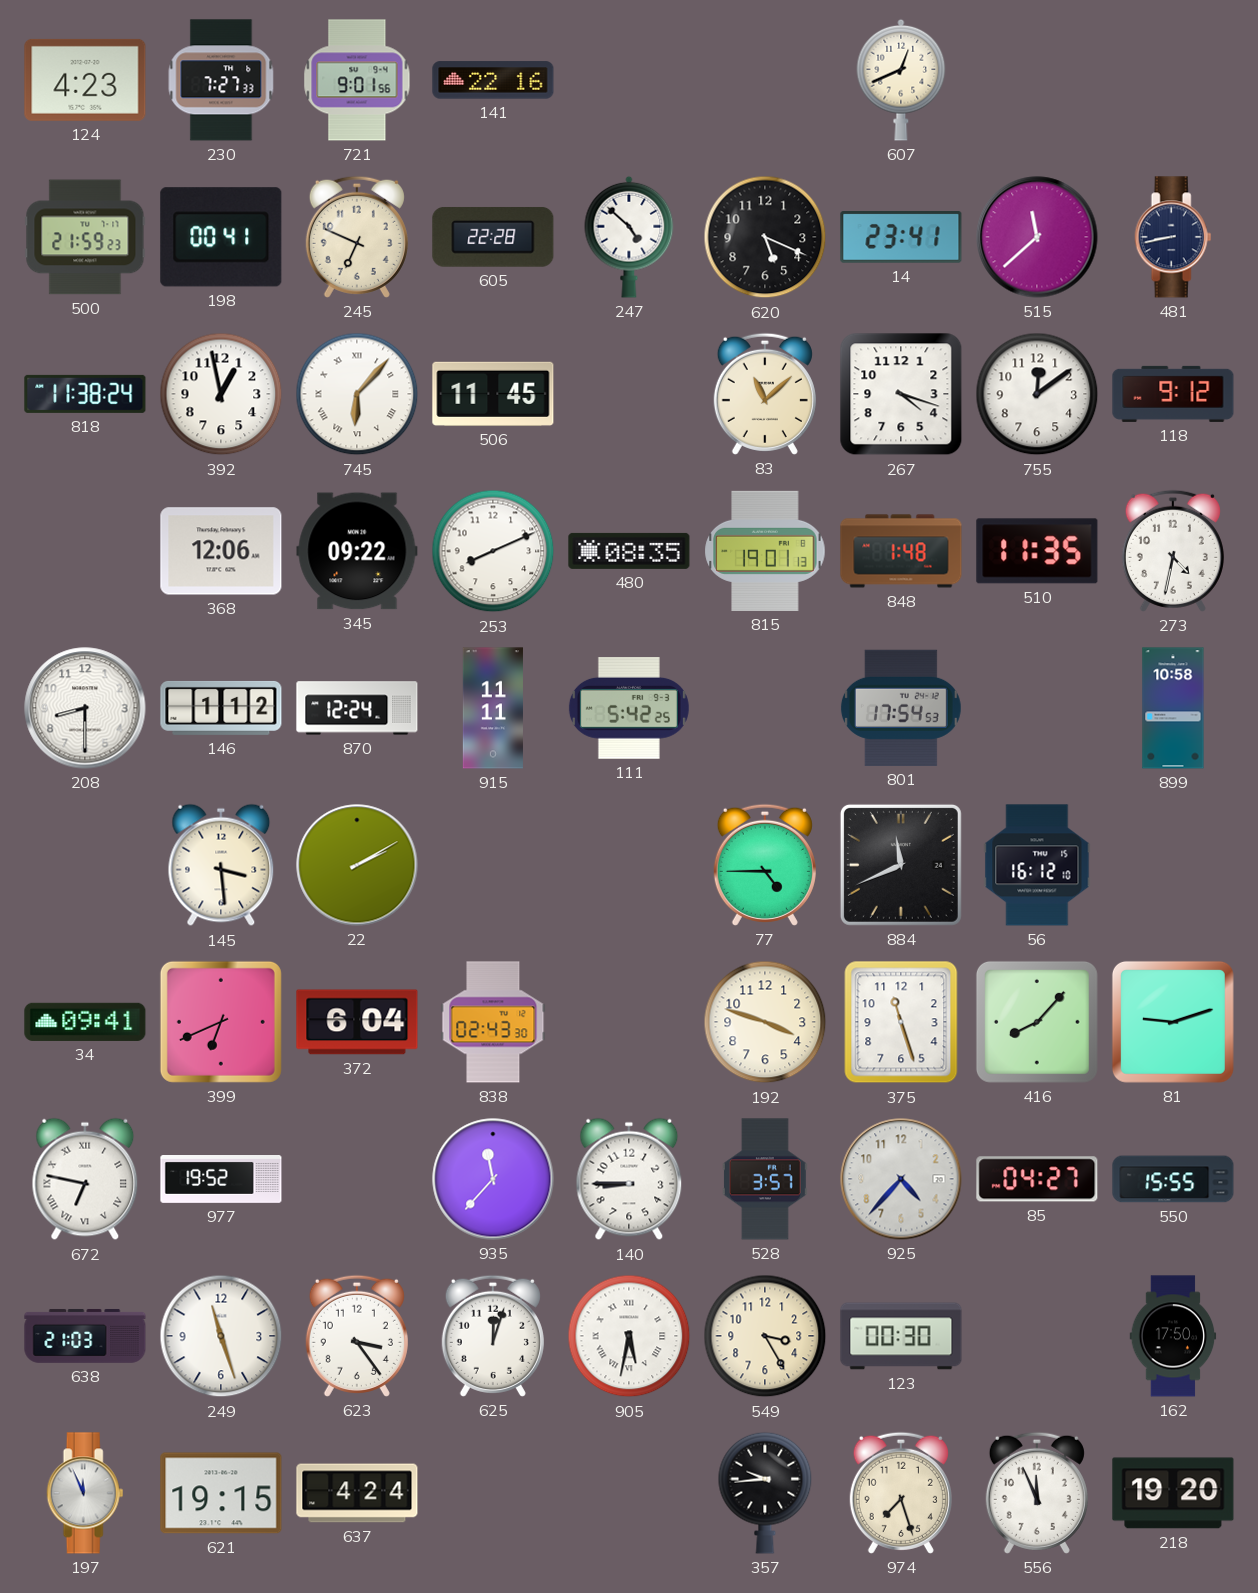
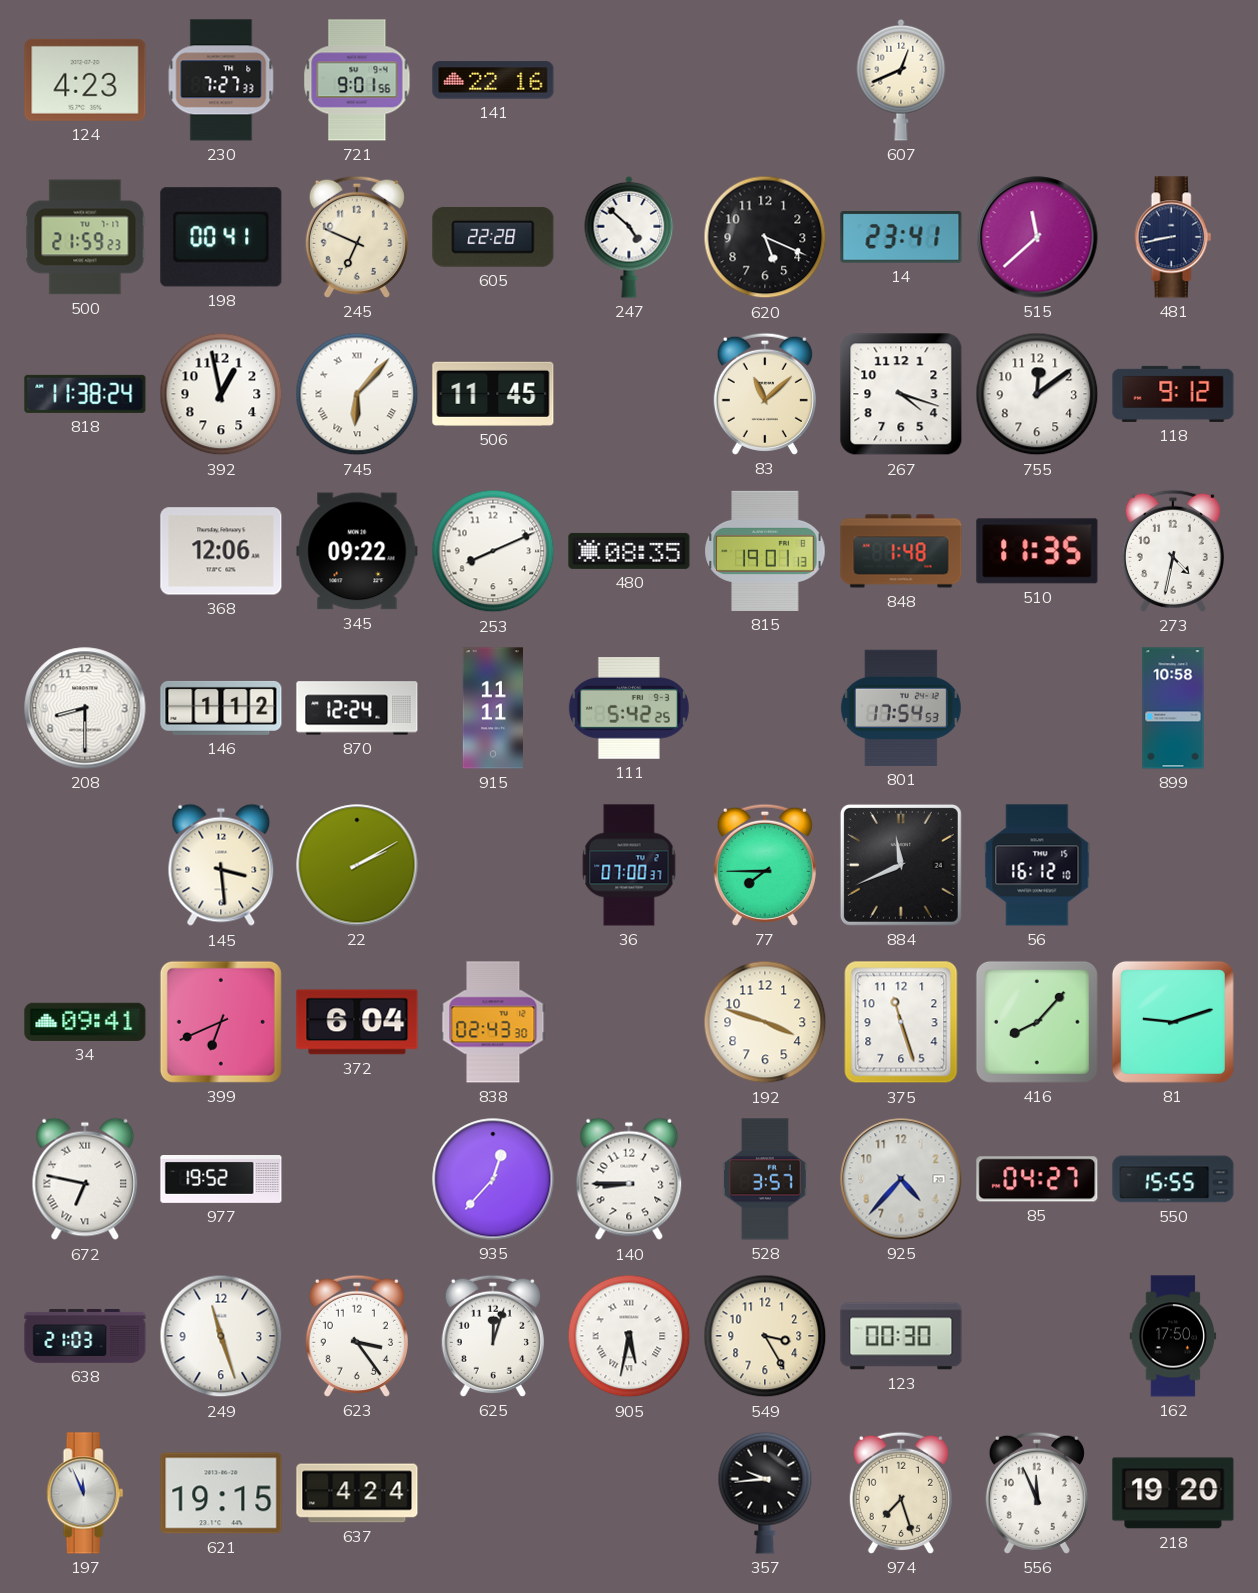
36: none -> 07:00 (629, 865)
77: 4:45 -> 7:45 (765, 865)
935: 11:37 -> 12:37 (493, 1179)
